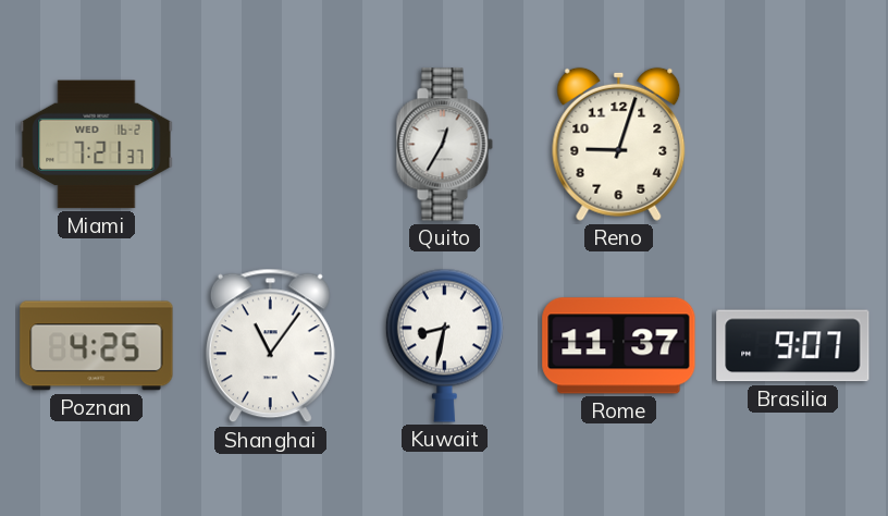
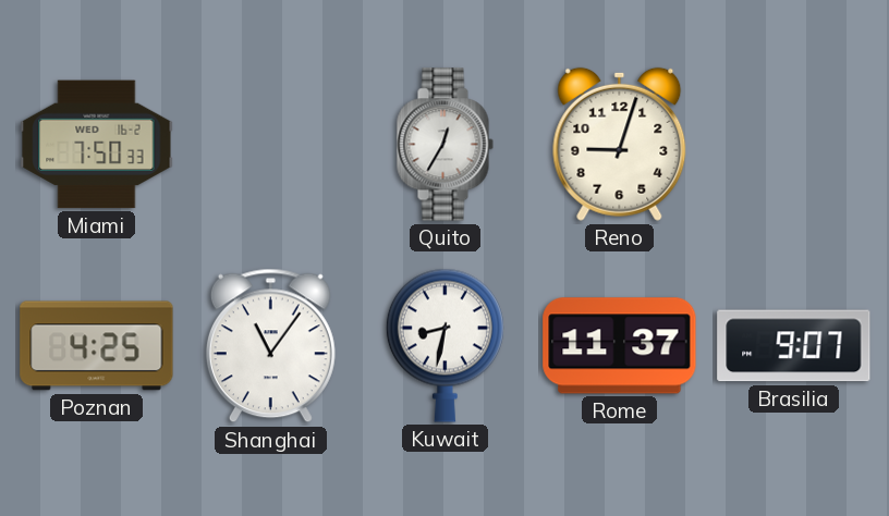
Miami: 7:21 -> 7:50 (97, 145)
